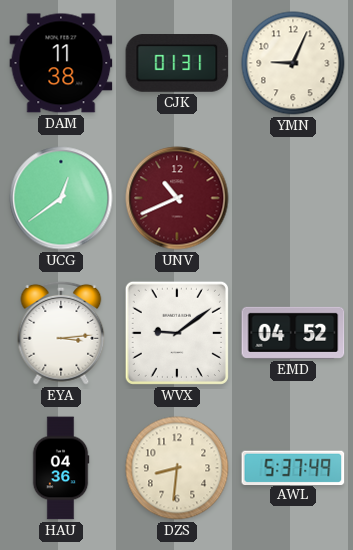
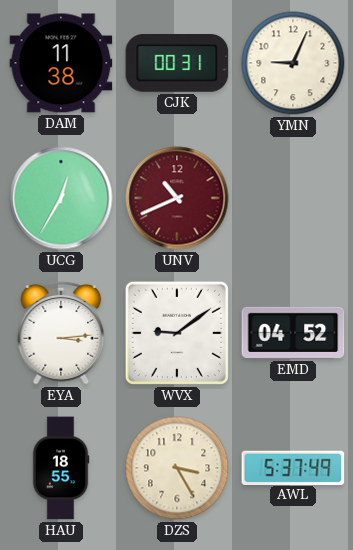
CJK: 01:31 -> 00:31 (177, 64)
UCG: 12:39 -> 12:35 (61, 198)
HAU: 04:36 -> 18:55 (61, 468)
DZS: 8:31 -> 3:25 (177, 468)
